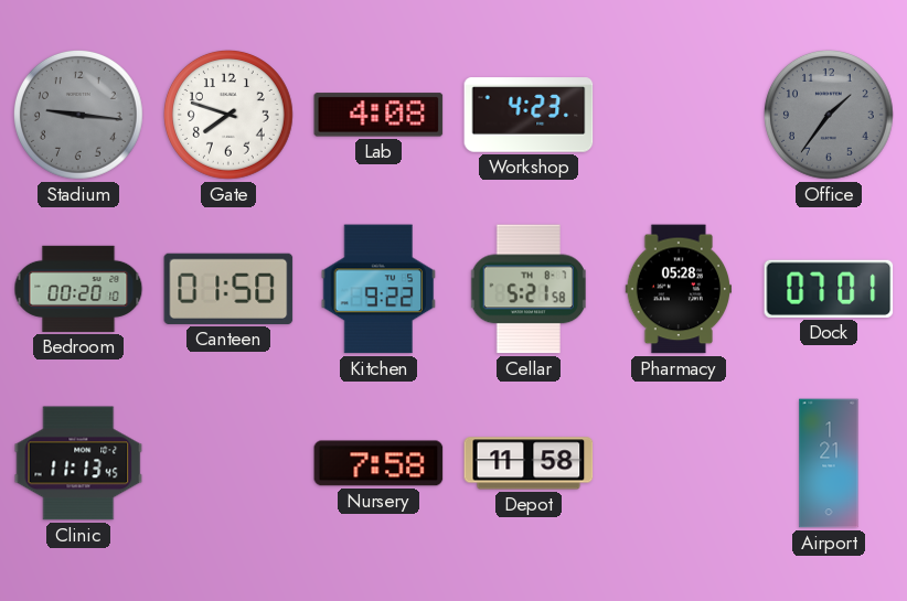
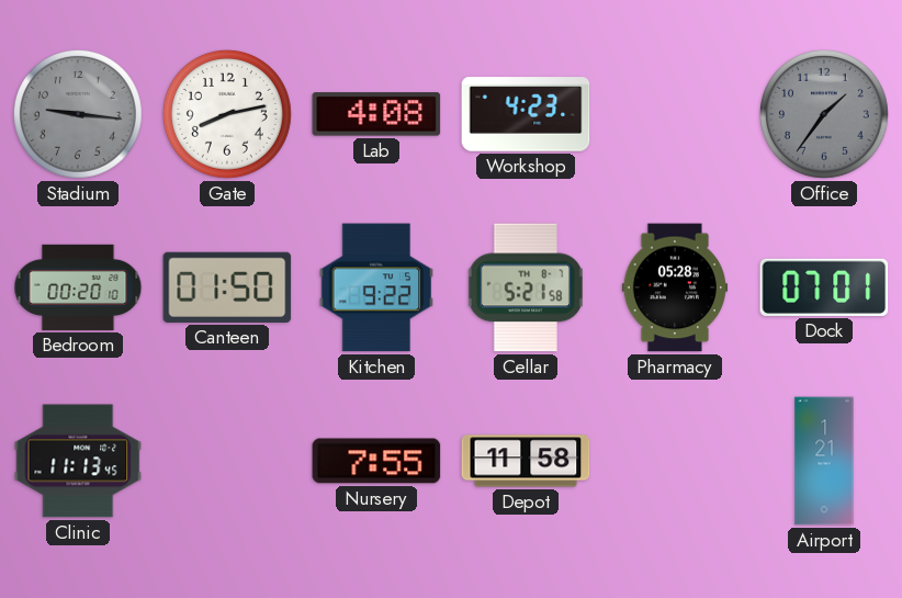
Gate: 7:48 -> 8:13 (228, 115)
Nursery: 7:58 -> 7:55 (376, 461)
